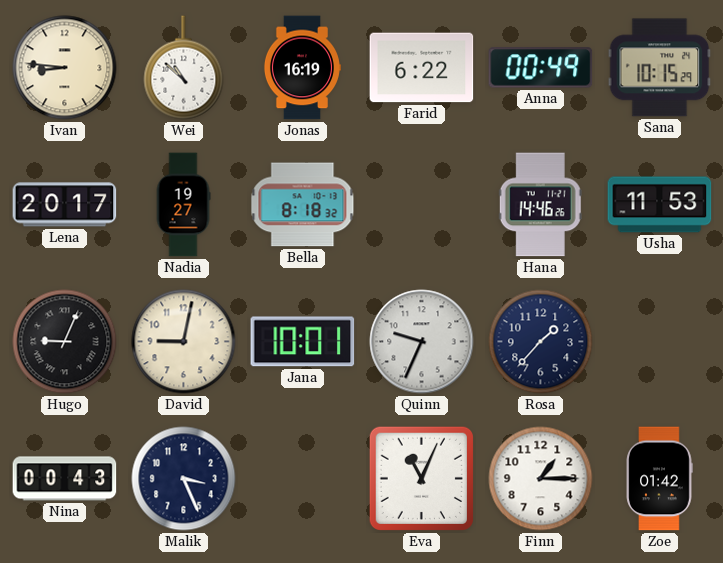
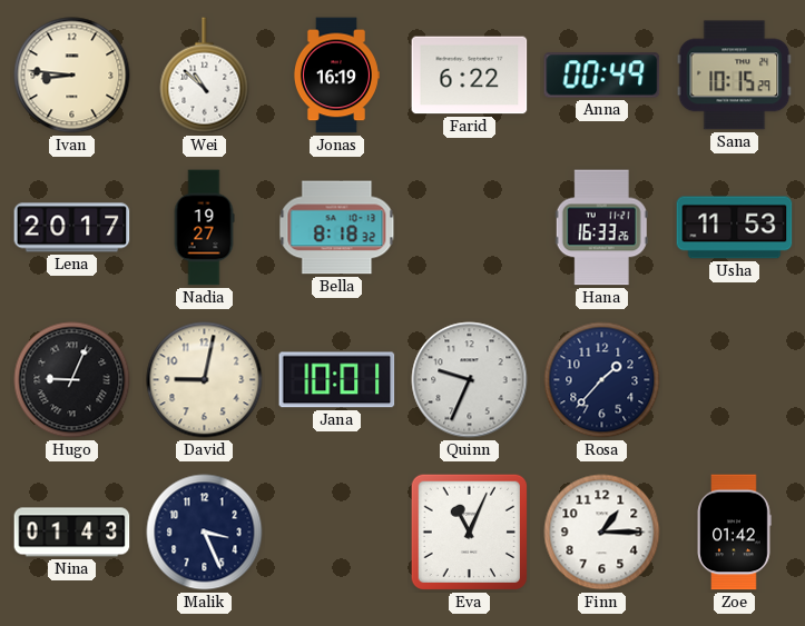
Hana: 14:46 -> 16:33 (601, 228)
Nina: 00:43 -> 01:43 (72, 533)
